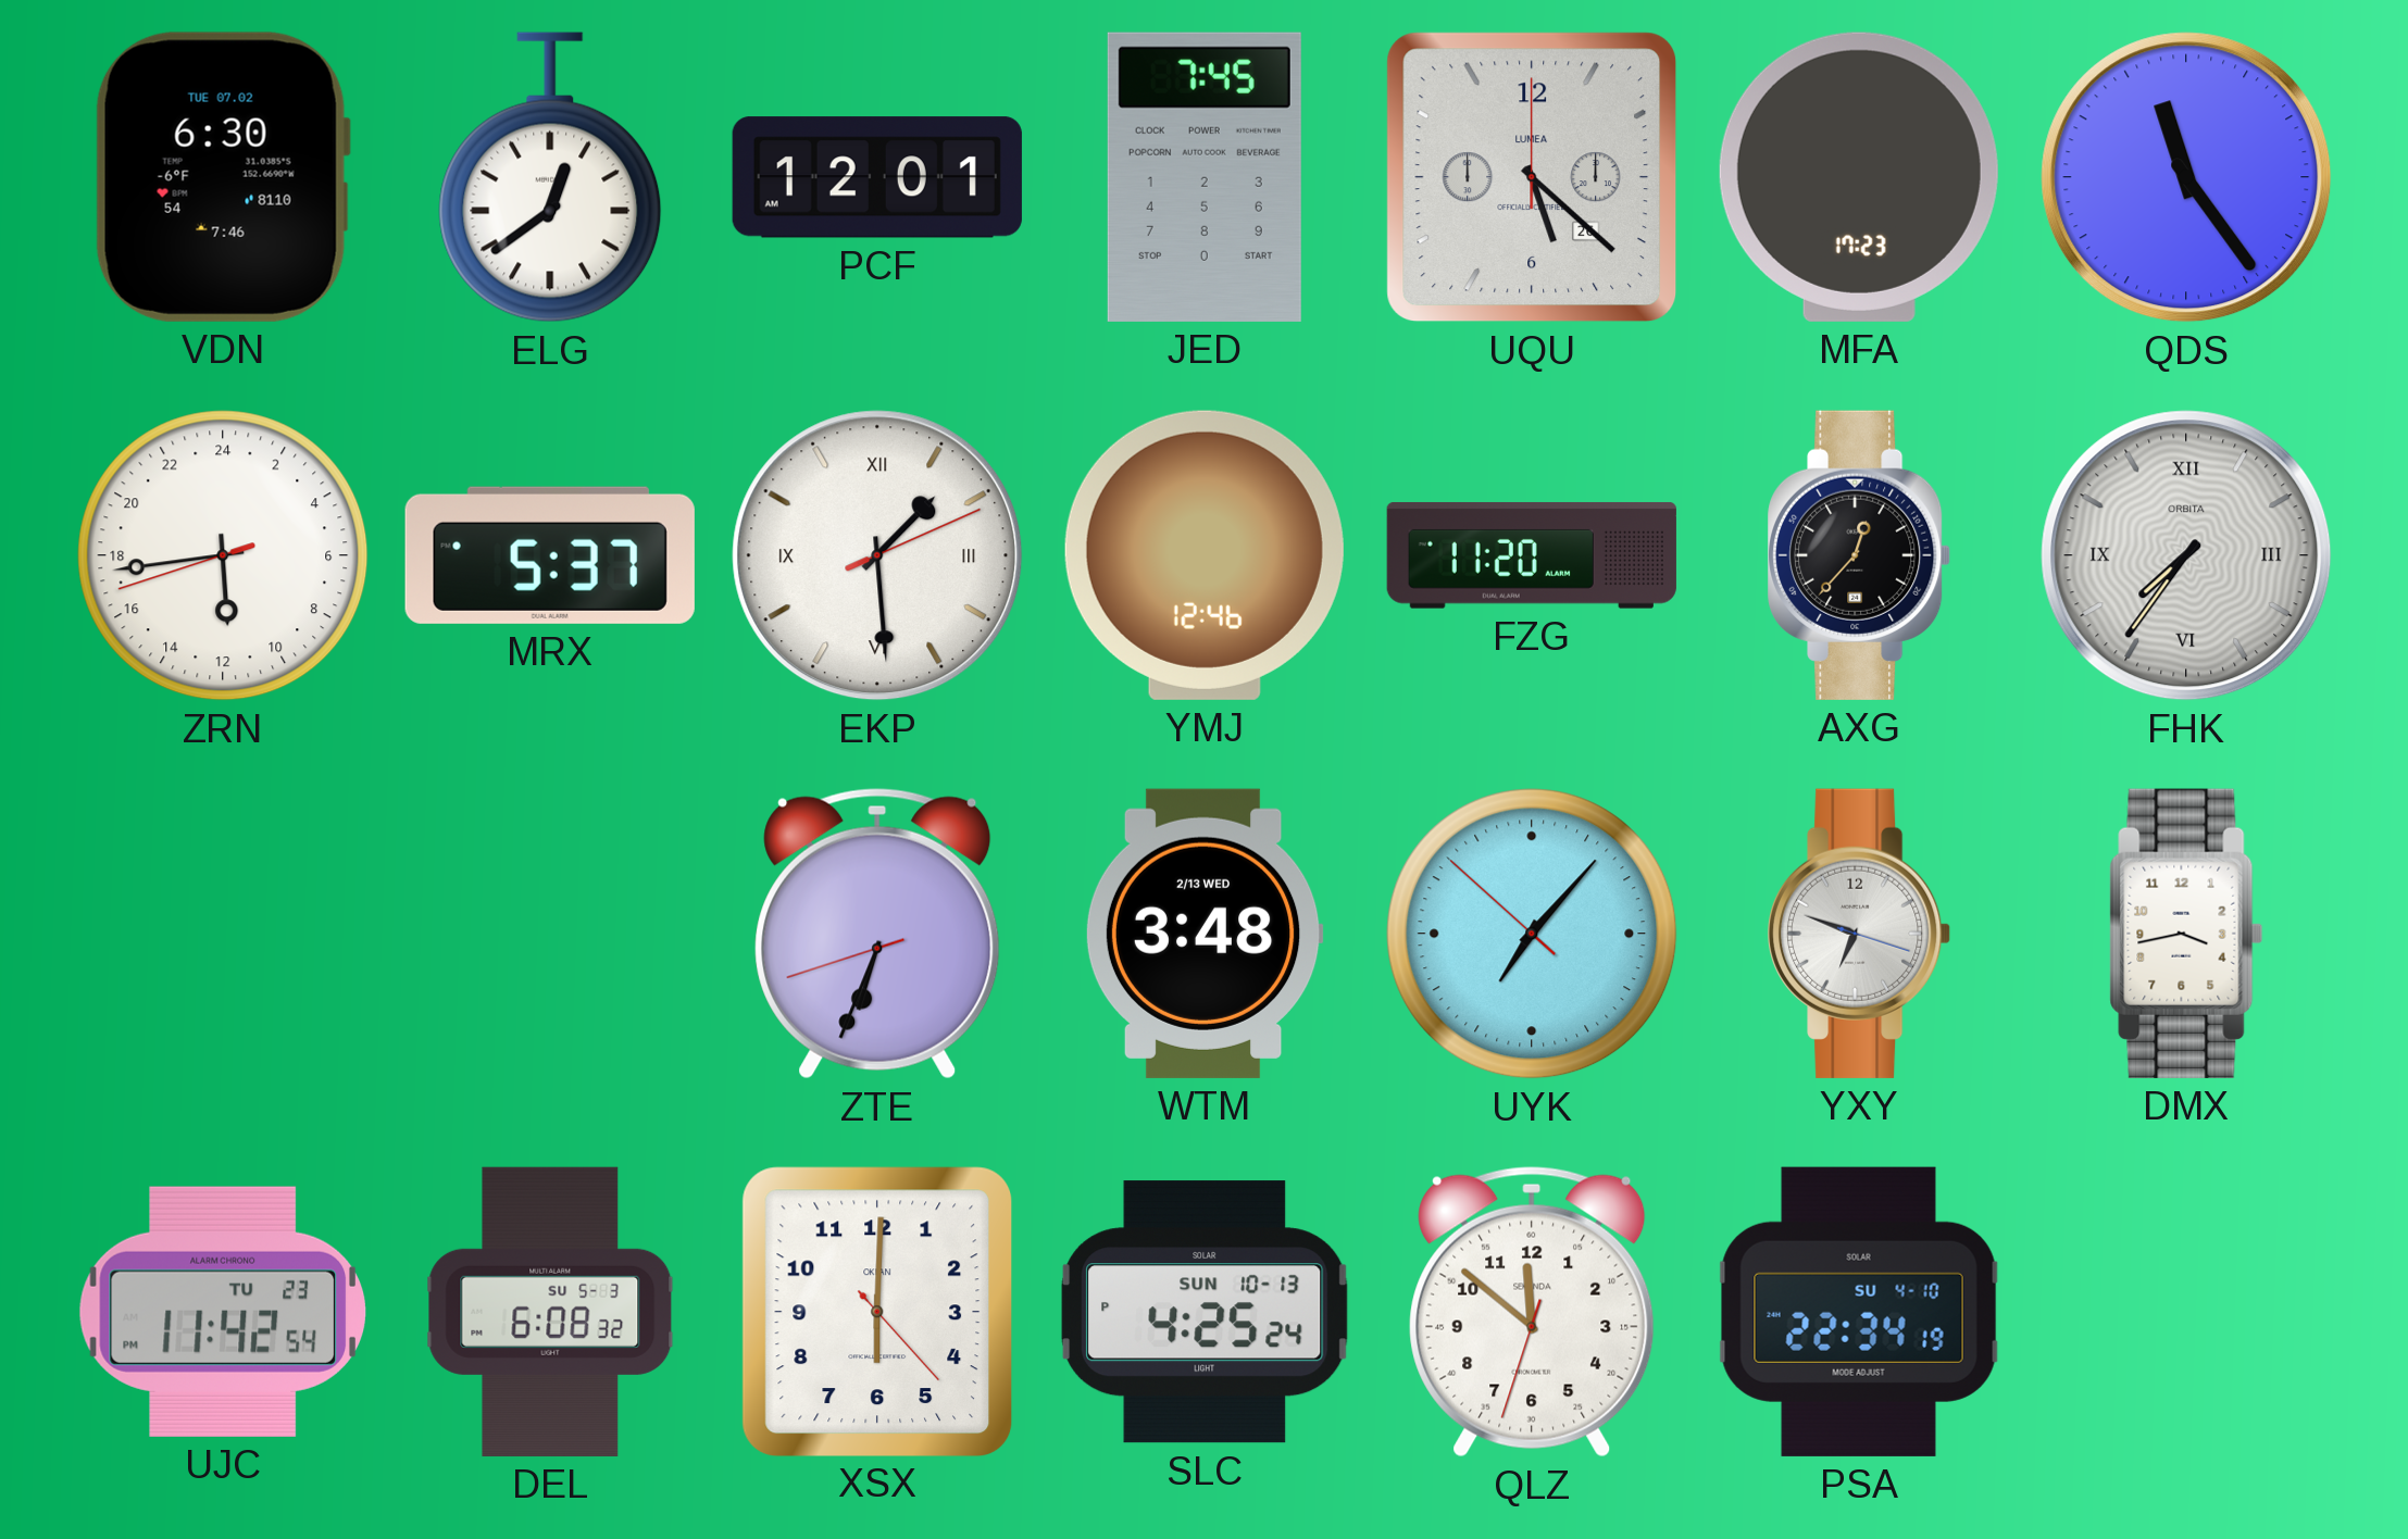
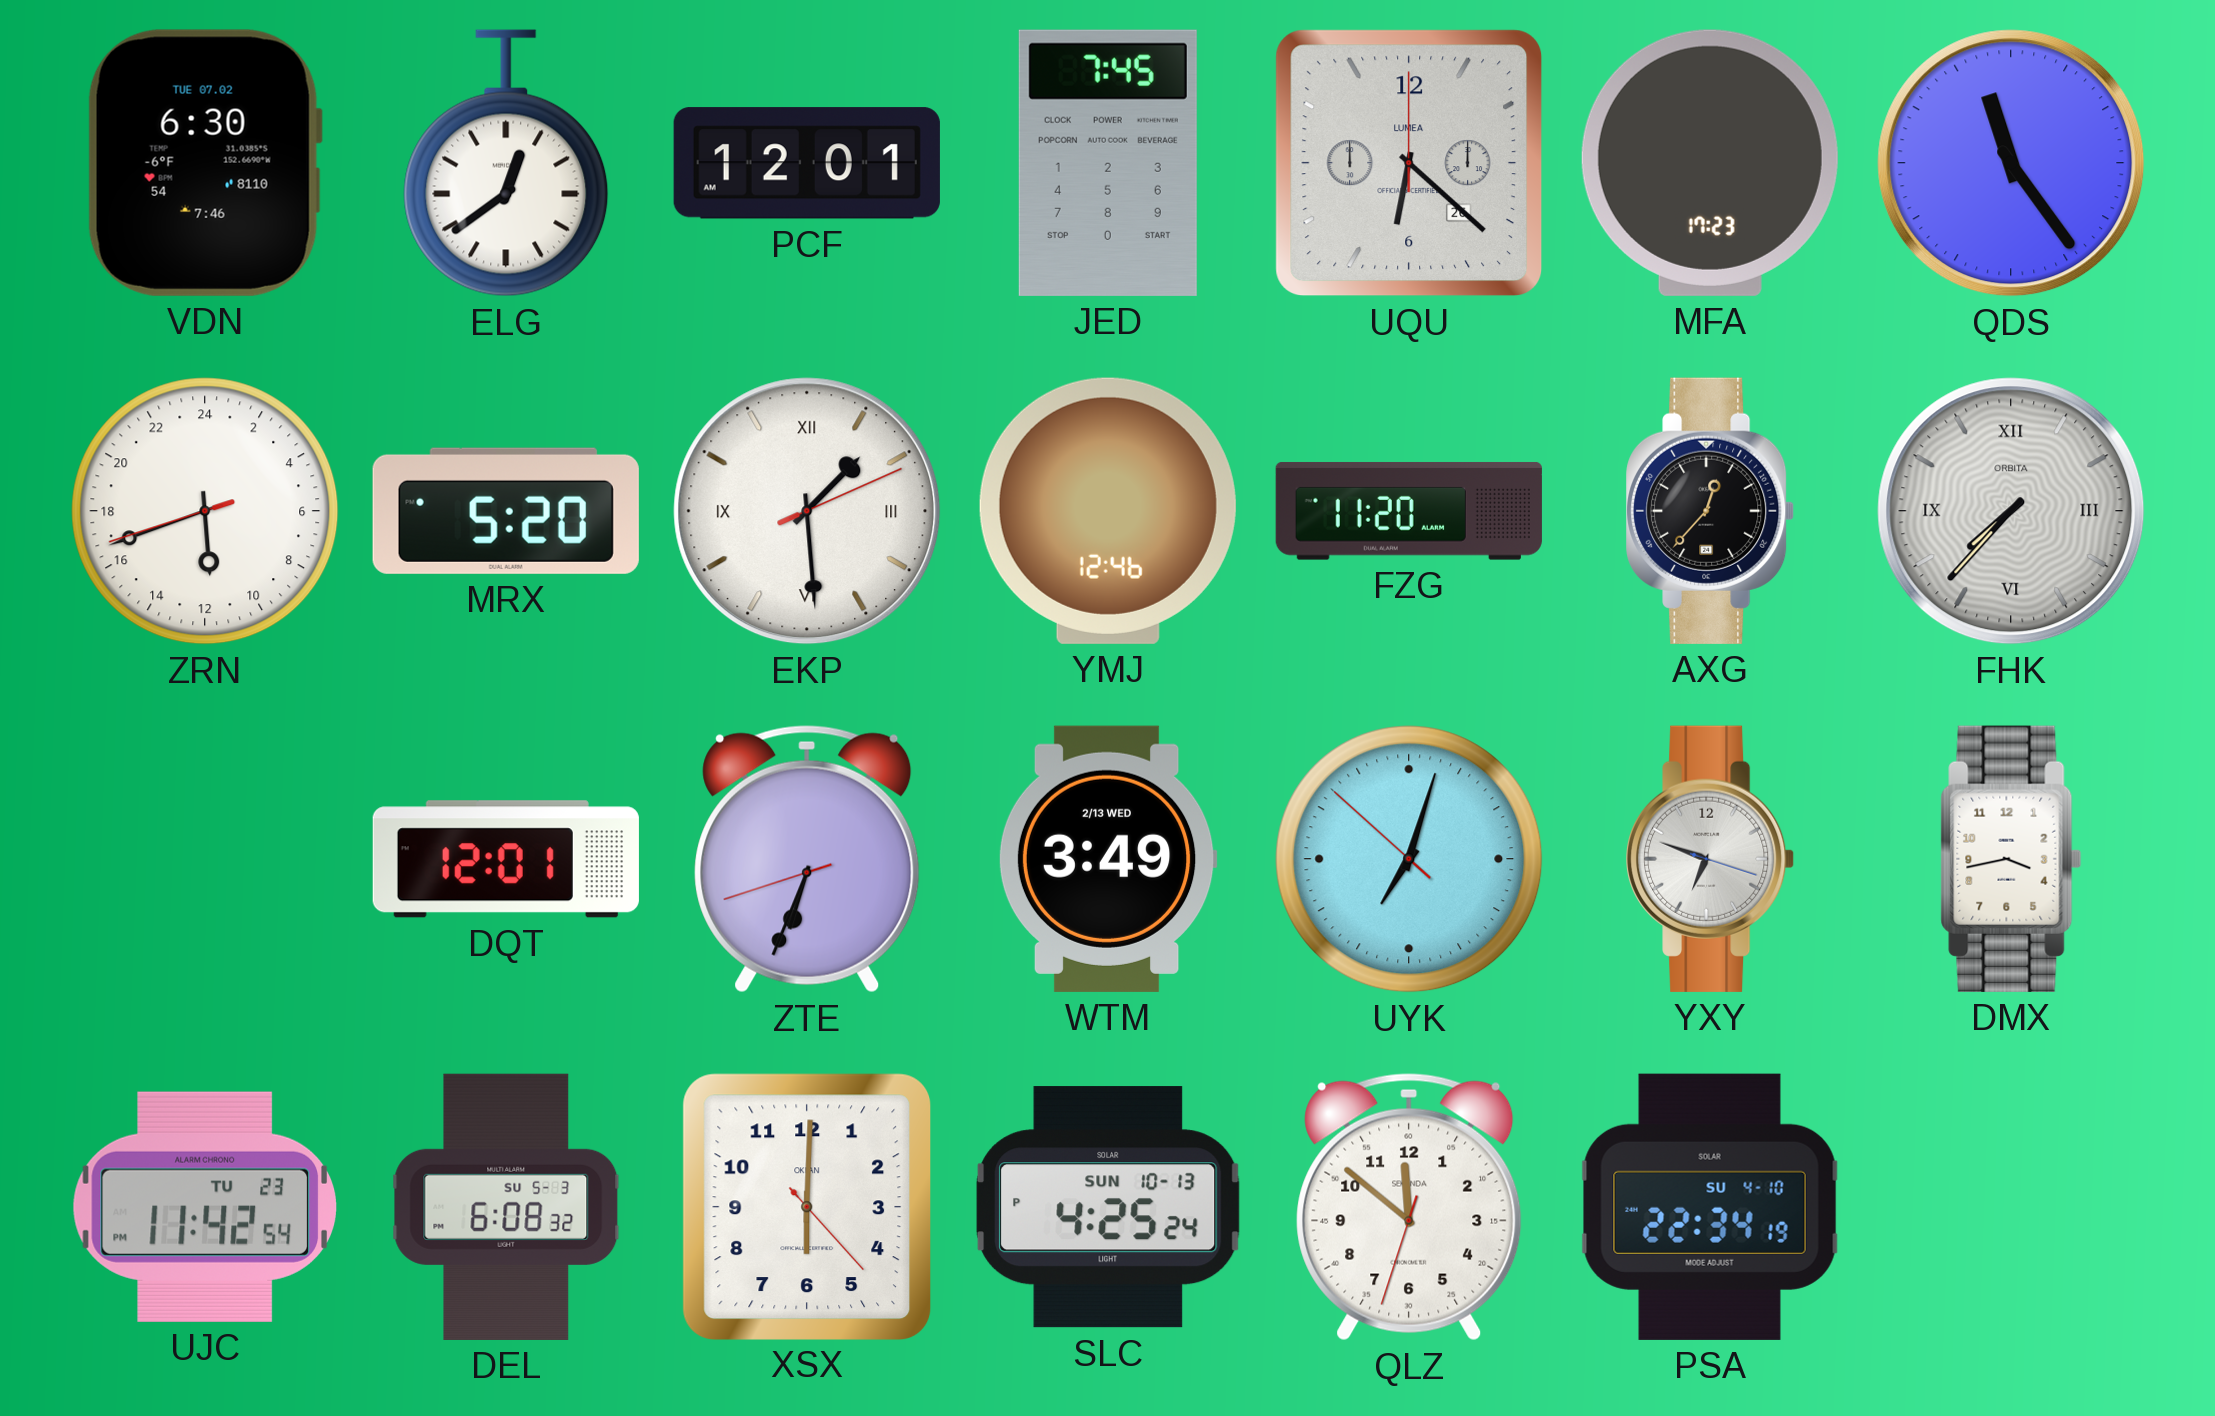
UQU: 5:22 -> 6:22 (1409, 163)
ZRN: 11:43 -> 11:41 (205, 511)
MRX: 5:37 -> 5:20 (506, 511)
FHK: 7:36 -> 7:37 (2011, 511)
DQT: none -> 12:01 (506, 859)
WTM: 3:48 -> 3:49 (1108, 859)
UYK: 7:06 -> 7:02 (1409, 859)
